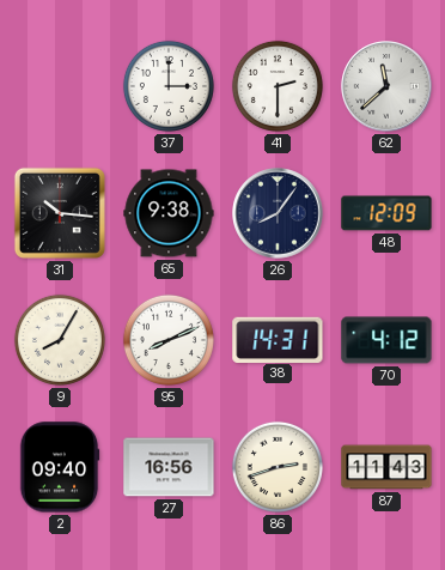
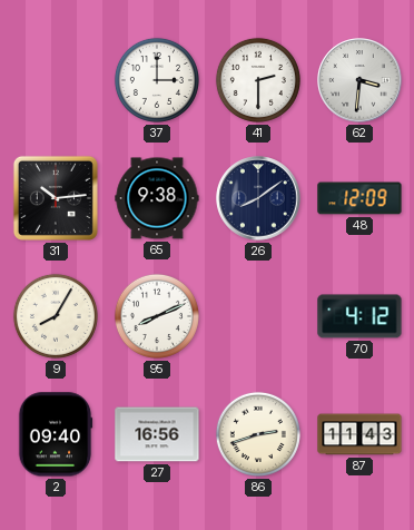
62: 11:38 -> 3:31 (359, 80)
31: 10:16 -> 10:14 (56, 198)
26: 8:06 -> 8:09 (258, 198)
38: 14:31 -> none (278, 339)
